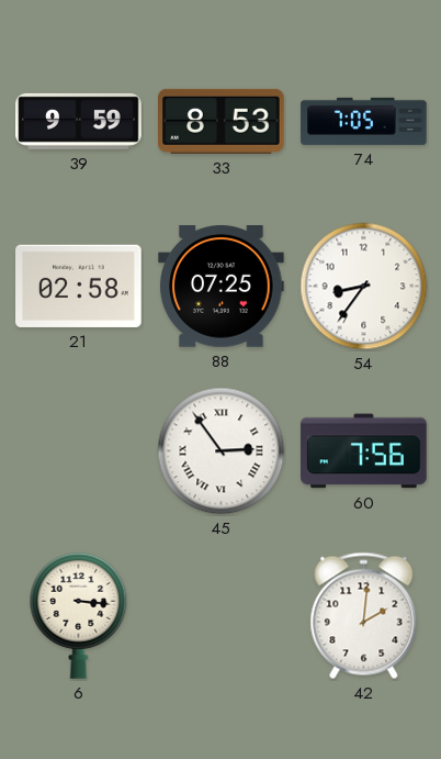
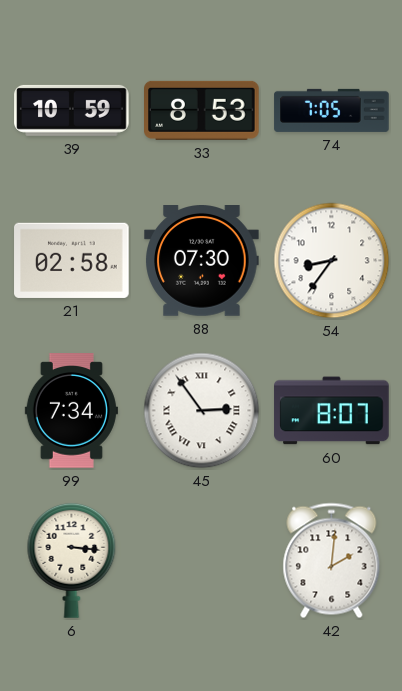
39: 9:59 -> 10:59 (72, 110)
88: 07:25 -> 07:30 (202, 261)
99: none -> 7:34 (71, 411)
60: 7:56 -> 8:07 (332, 411)
